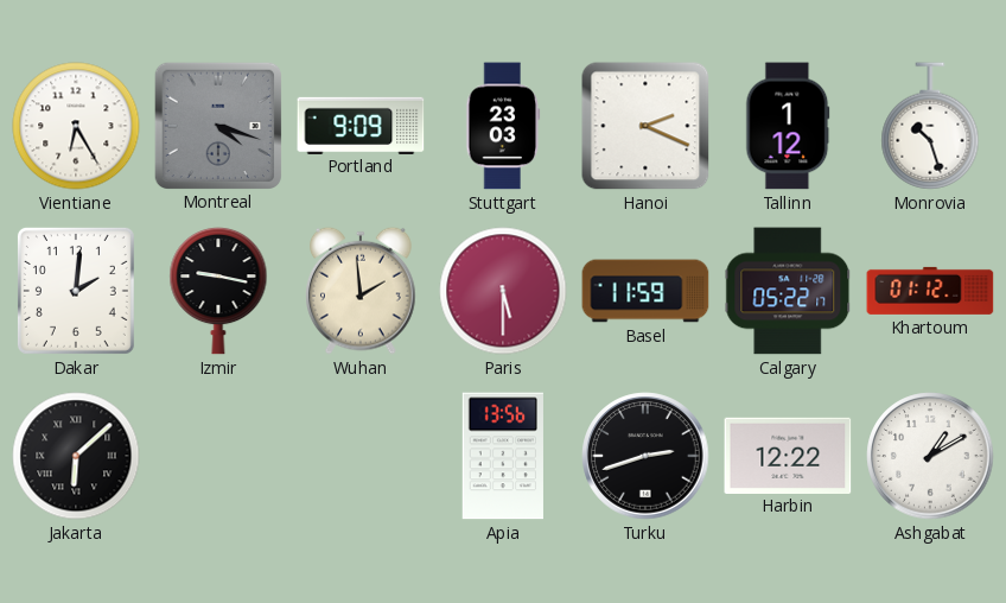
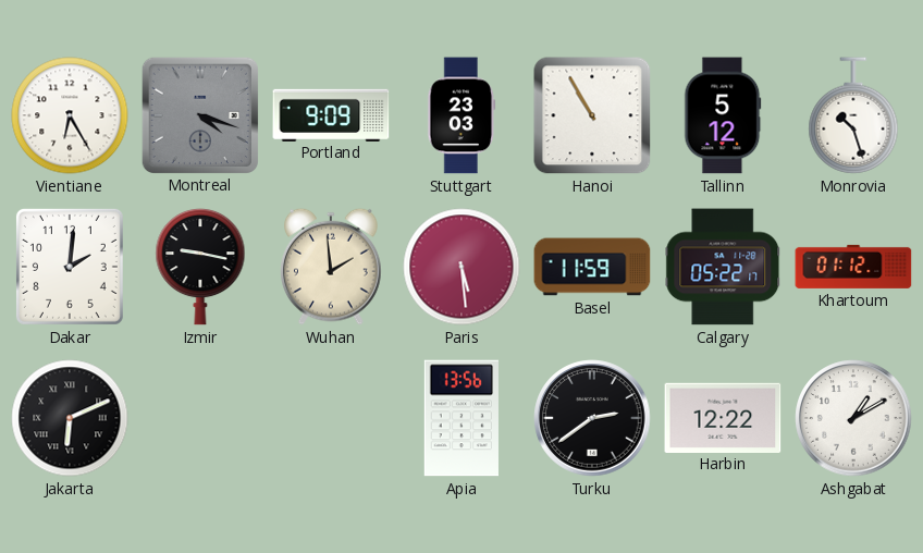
Hanoi: 2:19 -> 10:55 (592, 115)
Tallinn: 1:12 -> 5:12 (723, 115)
Paris: 5:30 -> 5:29 (461, 267)
Jakarta: 6:08 -> 6:11 (70, 418)
Turku: 2:42 -> 2:39 (592, 418)
